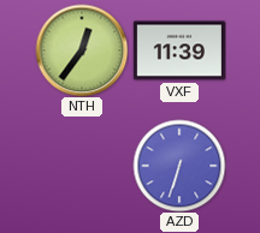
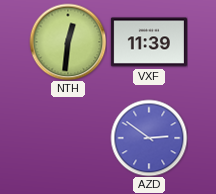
NTH: 12:36 -> 12:31 (68, 42)
AZD: 6:33 -> 2:51 (149, 138)
